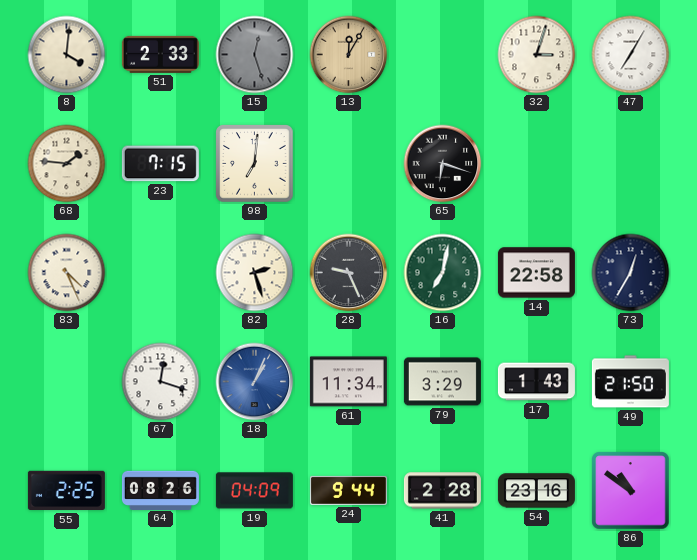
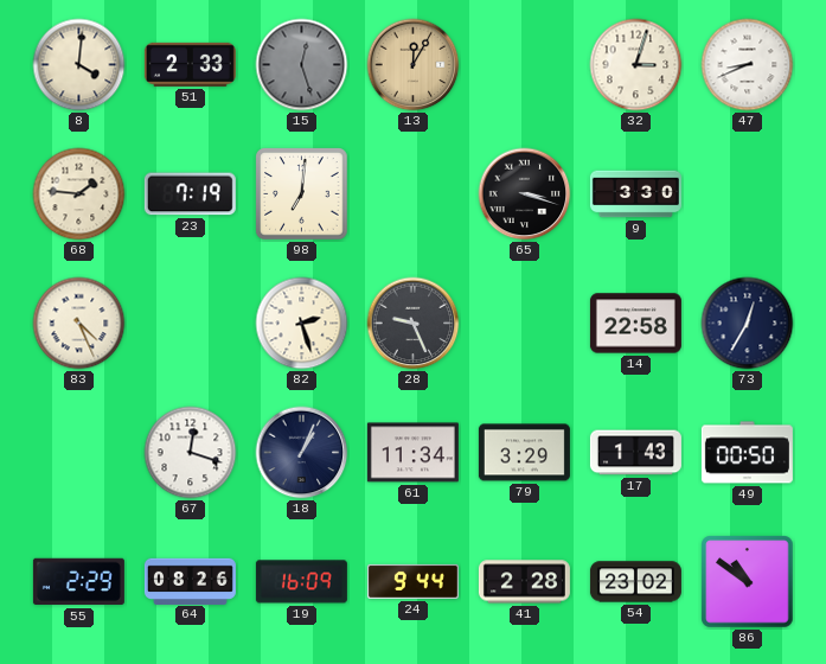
47: 7:05 -> 8:41 (748, 65)
23: 7:15 -> 7:19 (190, 194)
65: 6:18 -> 3:18 (525, 194)
9: none -> 3:30 (635, 194)
16: 7:02 -> none (443, 273)
18 dial: blue -> navy (302, 453)
49: 21:50 -> 00:50 (747, 453)
55: 2:25 -> 2:29 (78, 582)
19: 04:09 -> 16:09 (301, 582)
54: 23:16 -> 23:02 (635, 582)
